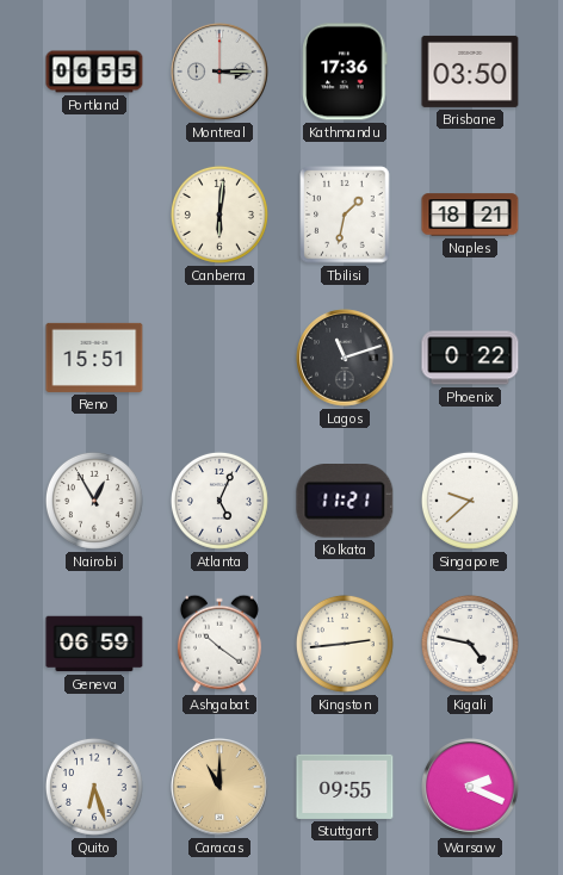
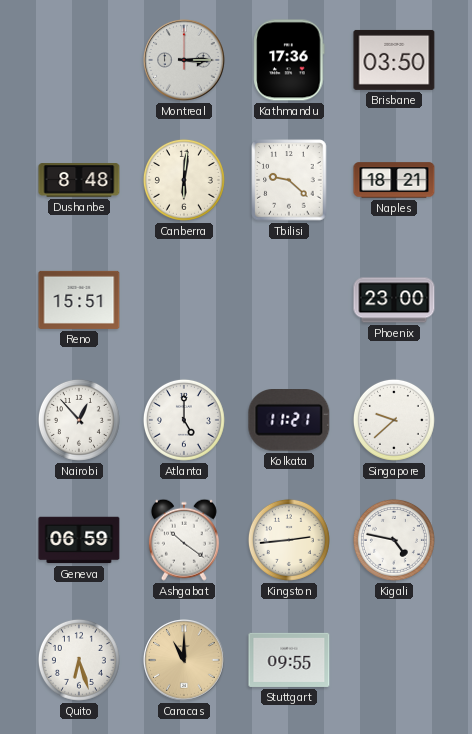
Portland: 06:55 -> none (94, 72)
Dushanbe: none -> 8:48 (79, 180)
Tbilisi: 1:32 -> 9:22 (289, 180)
Lagos: 11:12 -> none (345, 358)
Phoenix: 0:22 -> 23:00 (394, 300)
Nairobi: 12:55 -> 12:53 (79, 420)
Atlanta: 5:04 -> 5:00 (184, 420)
Warsaw: 2:19 -> none (470, 787)
